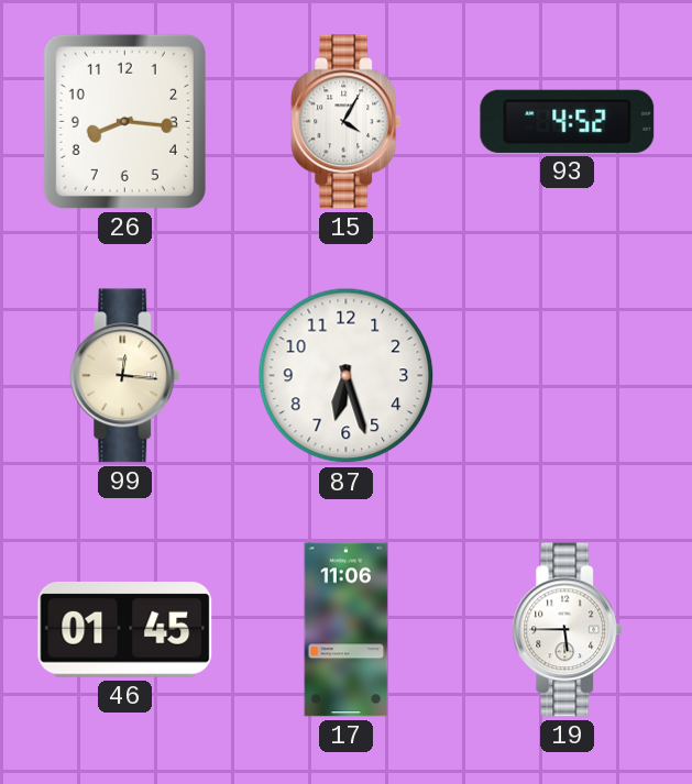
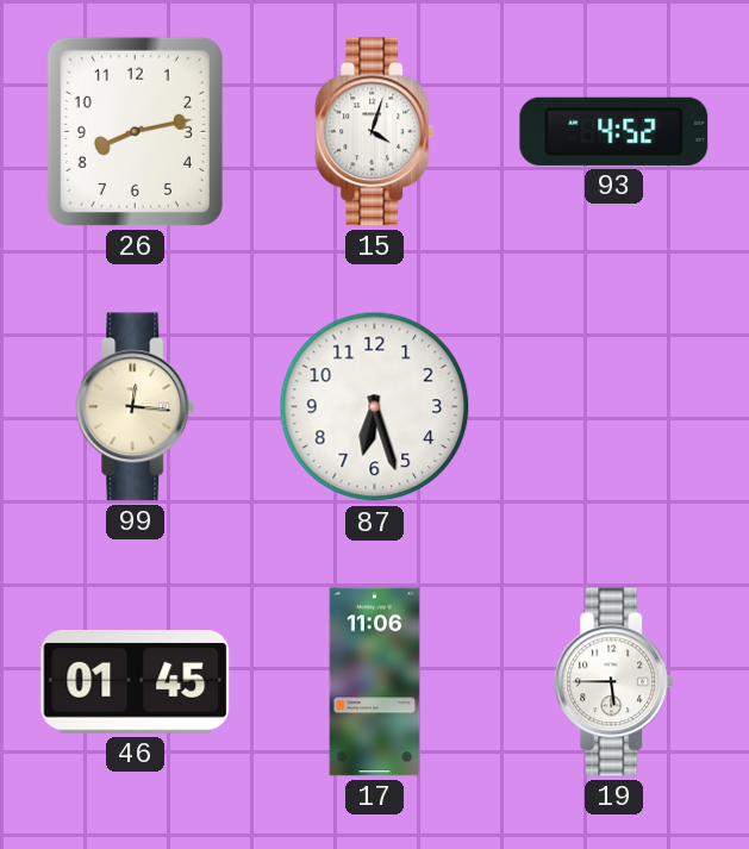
26: 8:16 -> 8:13 (135, 131)
15: 4:05 -> 4:03 (375, 132)
